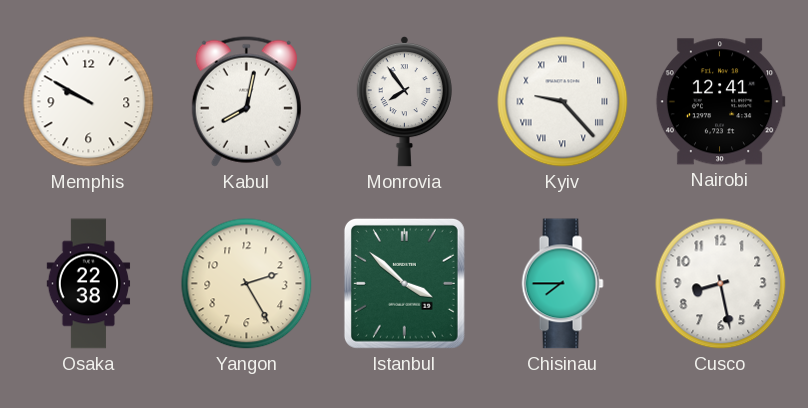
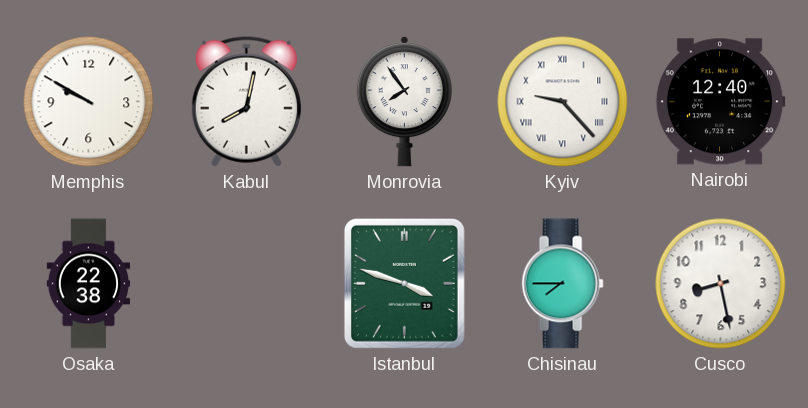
Nairobi: 12:41 -> 12:40 (720, 102)
Yangon: 2:25 -> none (247, 284)
Istanbul: 3:52 -> 3:48 (404, 283)
